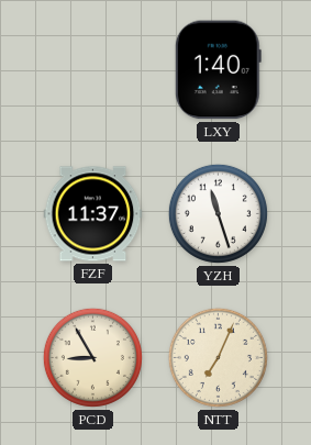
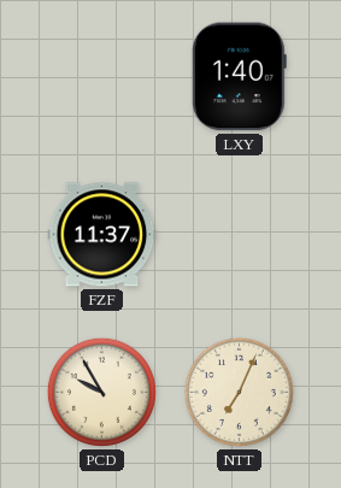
YZH: 11:27 -> none (218, 213)
PCD: 8:55 -> 9:55 (101, 392)
